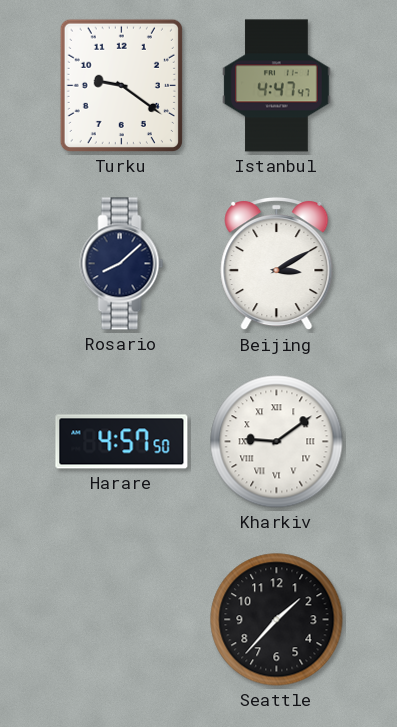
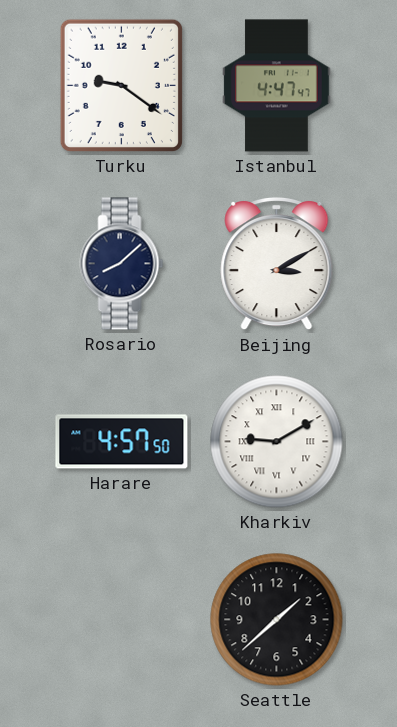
Kharkiv: 9:09 -> 9:10 (277, 442)
Seattle: 1:37 -> 1:38 (277, 620)
